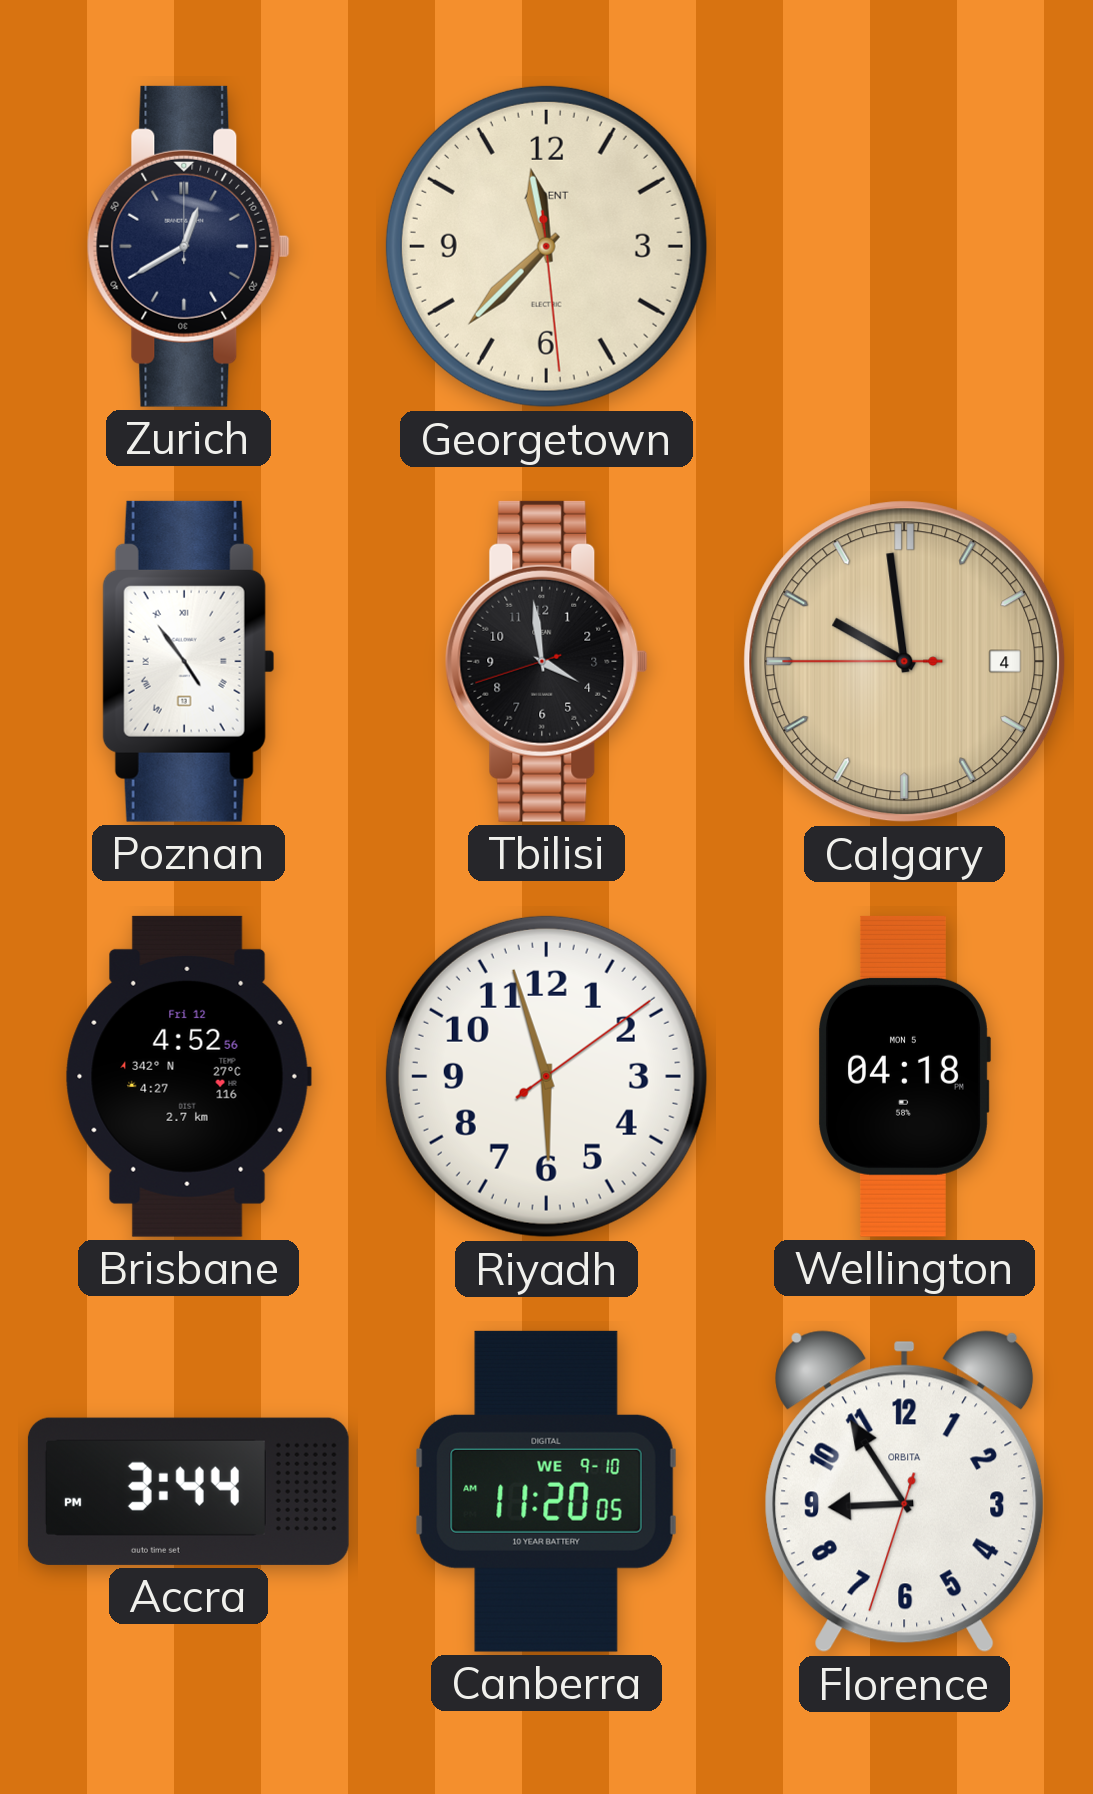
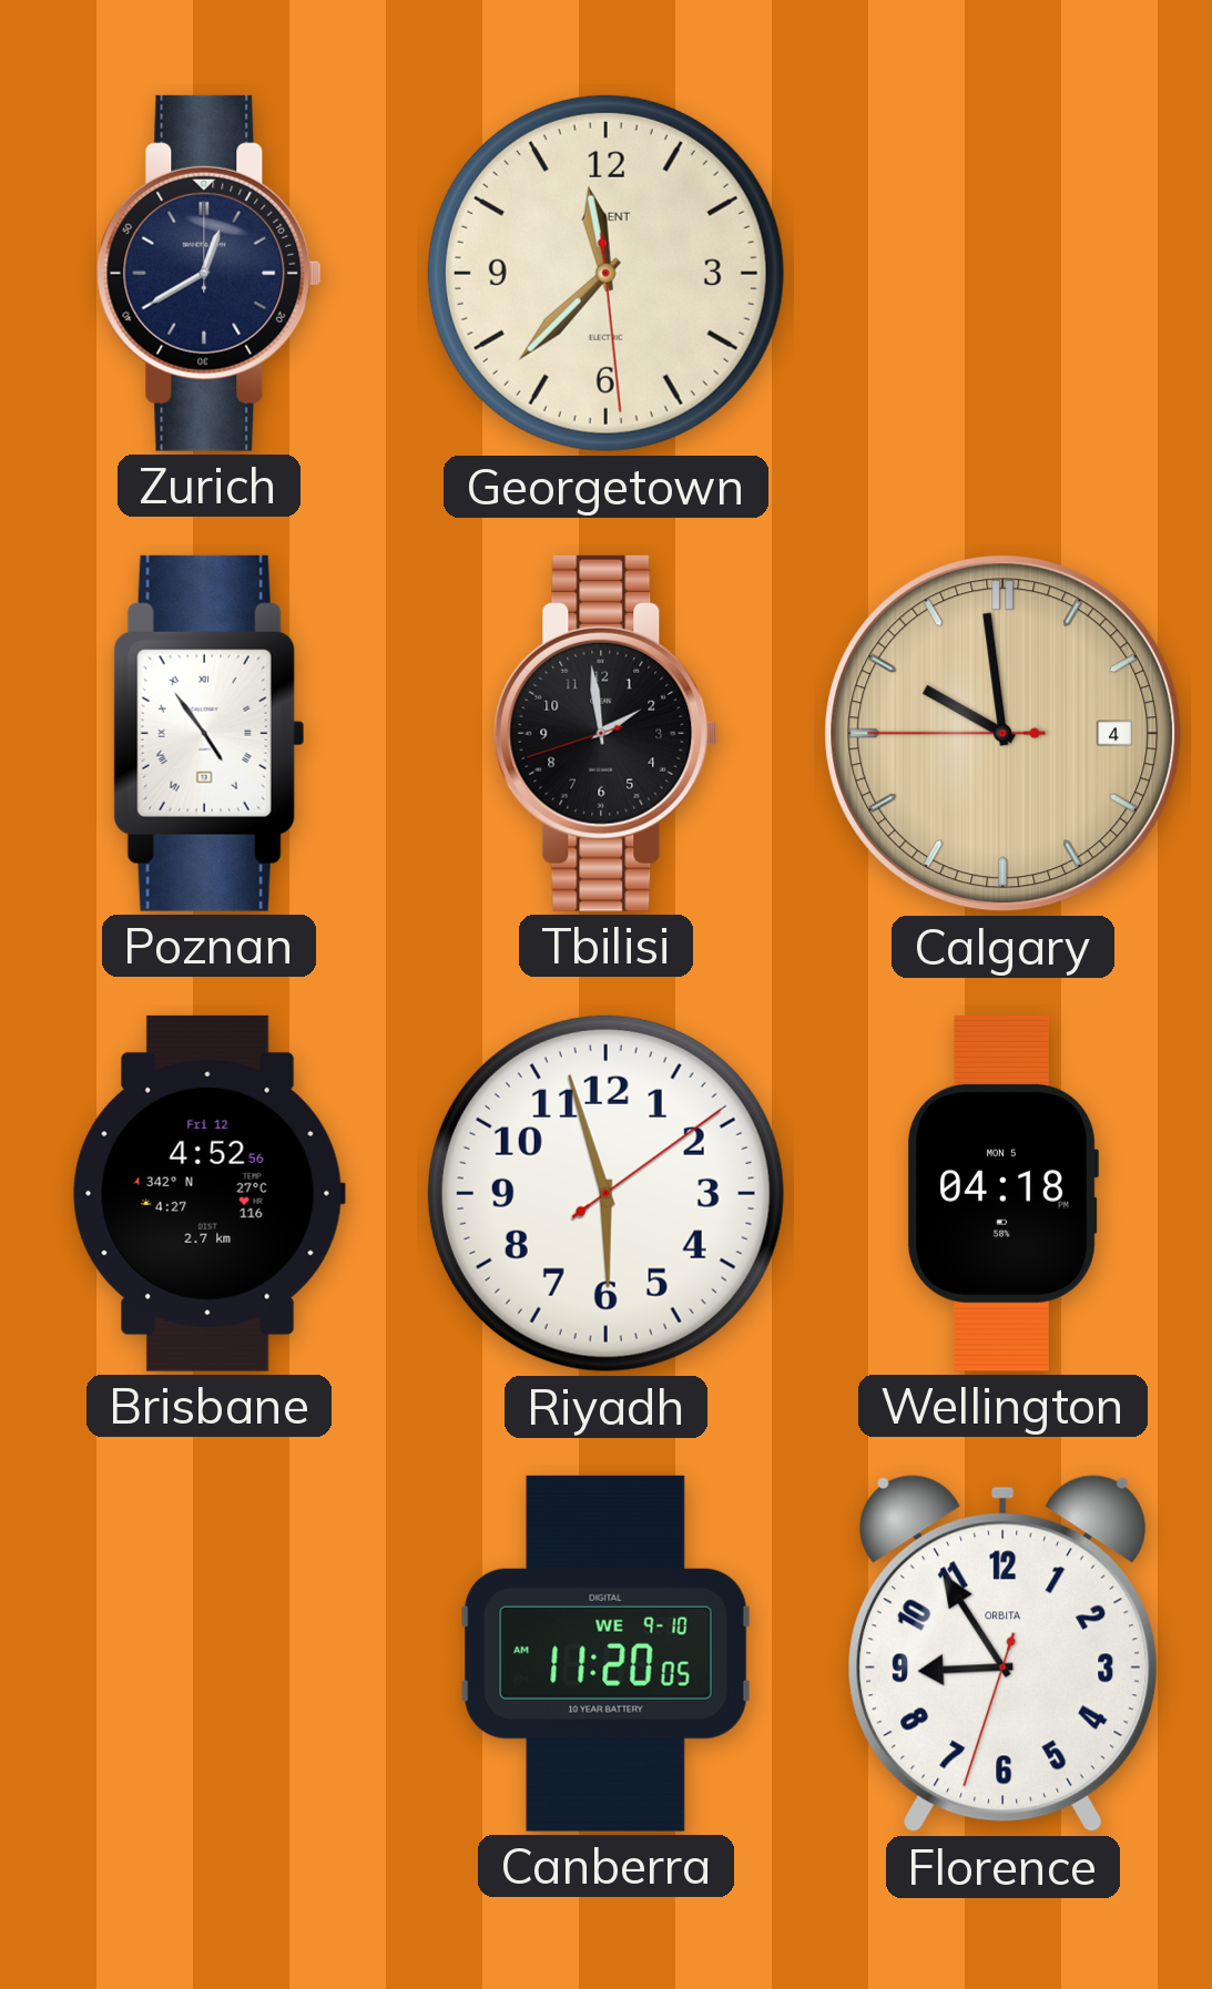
Tbilisi: 3:58 -> 1:58 (605, 733)
Accra: 3:44 -> none (188, 1491)
